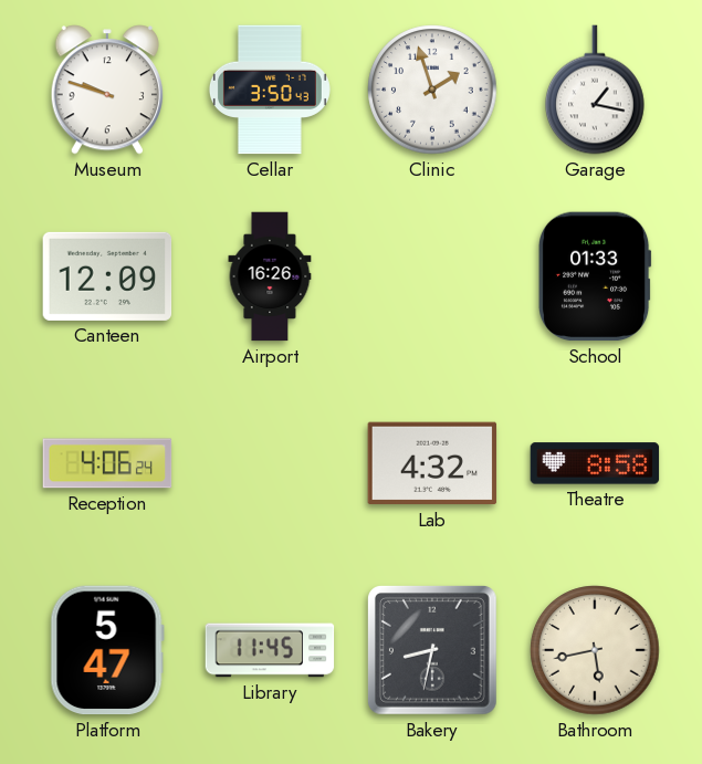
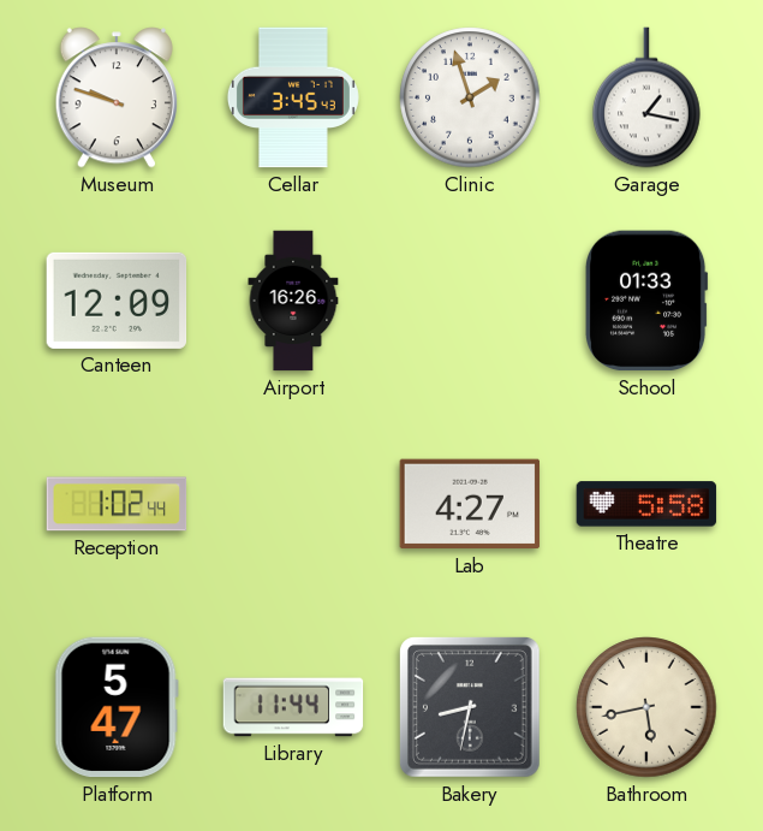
Cellar: 3:50 -> 3:45 (293, 97)
Reception: 4:06 -> 1:02 (117, 504)
Lab: 4:32 -> 4:27 (470, 504)
Theatre: 8:58 -> 5:58 (646, 504)
Library: 11:45 -> 11:44 (293, 707)
